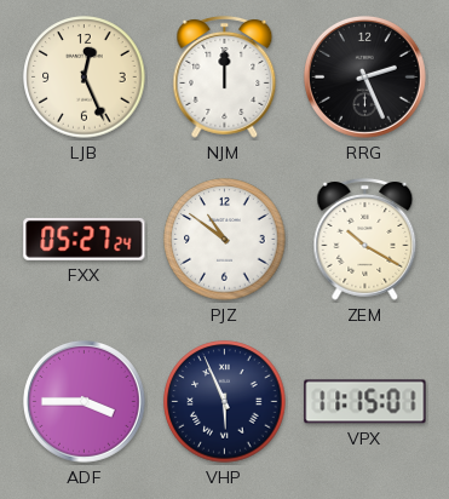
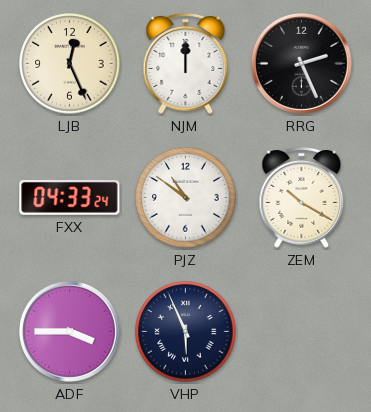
FXX: 05:27 -> 04:33 (70, 197)
VPX: 11:15 -> none (365, 402)
